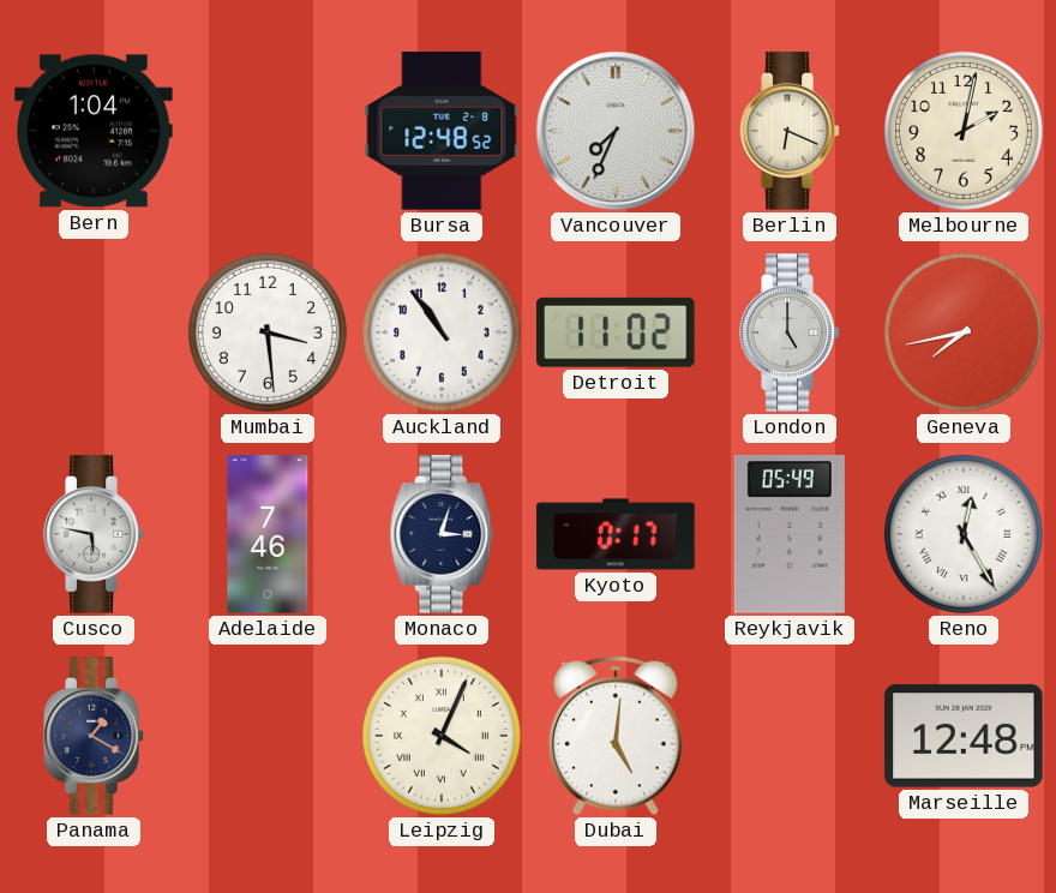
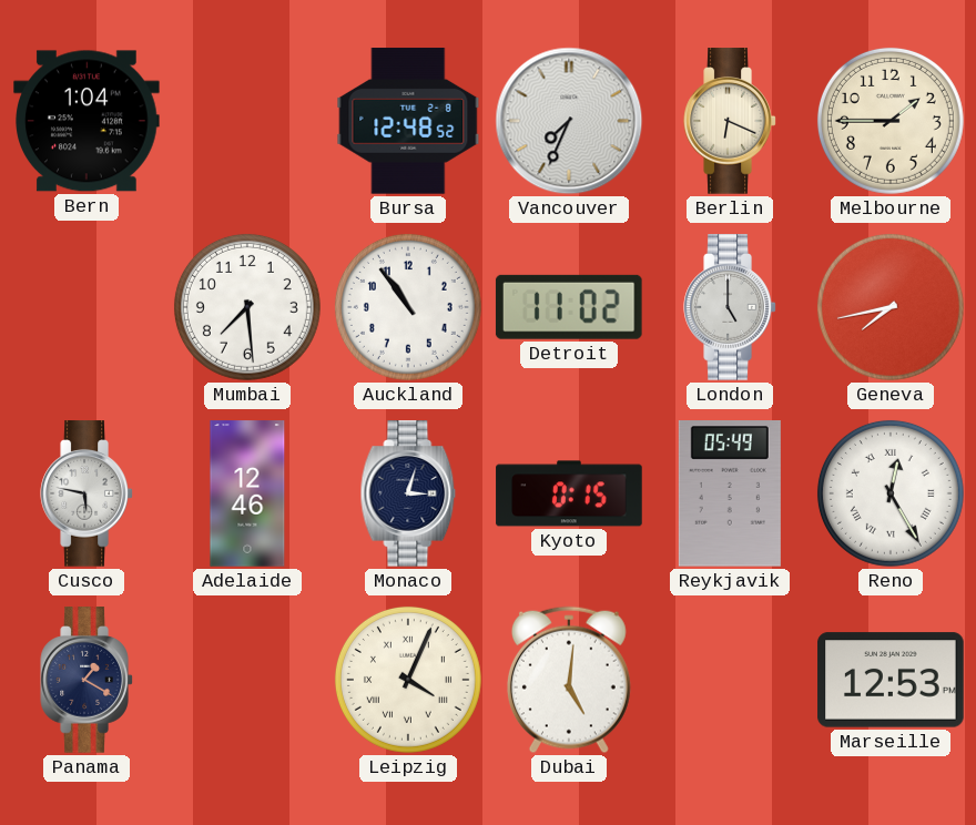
Melbourne: 2:02 -> 1:45 (891, 121)
Mumbai: 3:29 -> 7:29 (247, 307)
Adelaide: 7:46 -> 12:46 (247, 493)
Kyoto: 0:17 -> 0:15 (569, 493)
Marseille: 12:48 -> 12:53 (891, 680)
